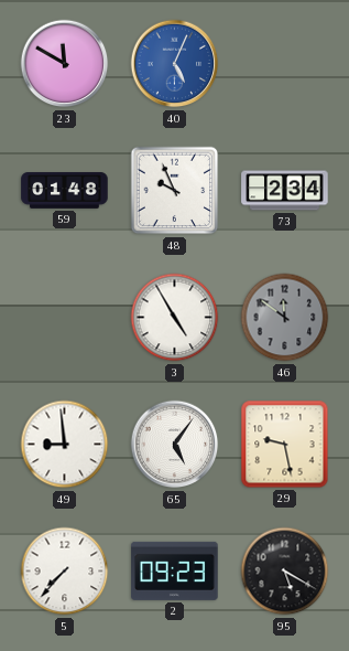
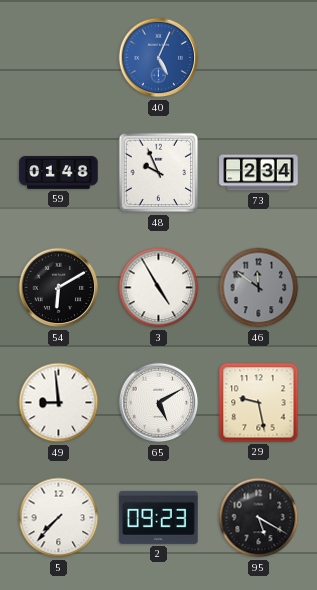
23: 11:50 -> none (65, 64)
54: none -> 6:10 (59, 288)
65: 5:06 -> 5:10 (159, 403)
